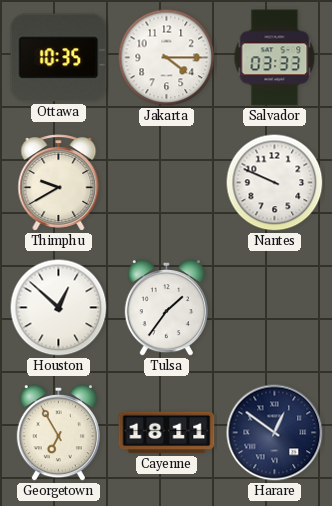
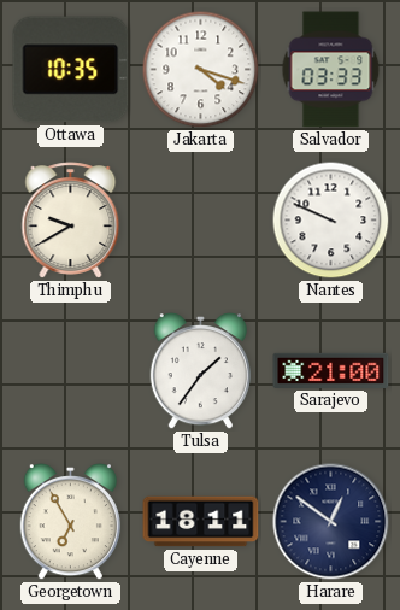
Jakarta: 4:15 -> 4:18 (201, 70)
Houston: 12:52 -> none (59, 308)
Sarajevo: none -> 21:00 (331, 370)
